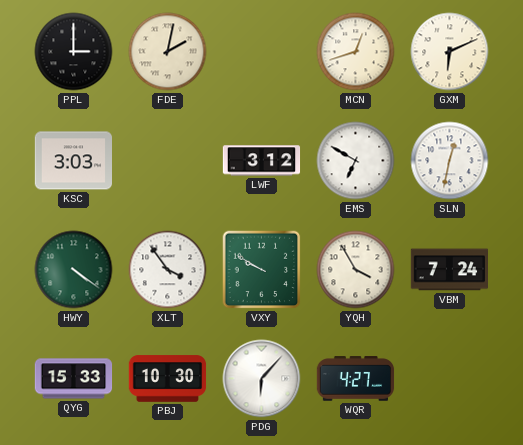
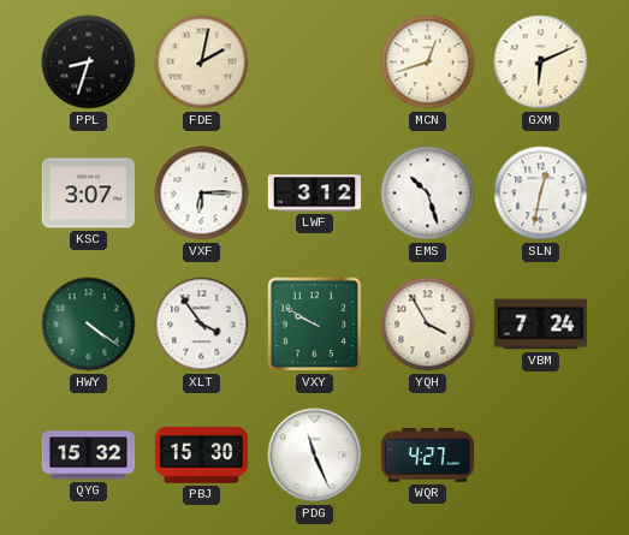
PPL: 3:00 -> 8:33 (89, 63)
KSC: 3:03 -> 3:07 (89, 194)
VXF: none -> 6:15 (202, 194)
EMS: 6:50 -> 10:27 (428, 194)
QYG: 15:33 -> 15:32 (89, 456)
PBJ: 10:30 -> 15:30 (202, 456)
PDG: 6:07 -> 11:26 (315, 456)
